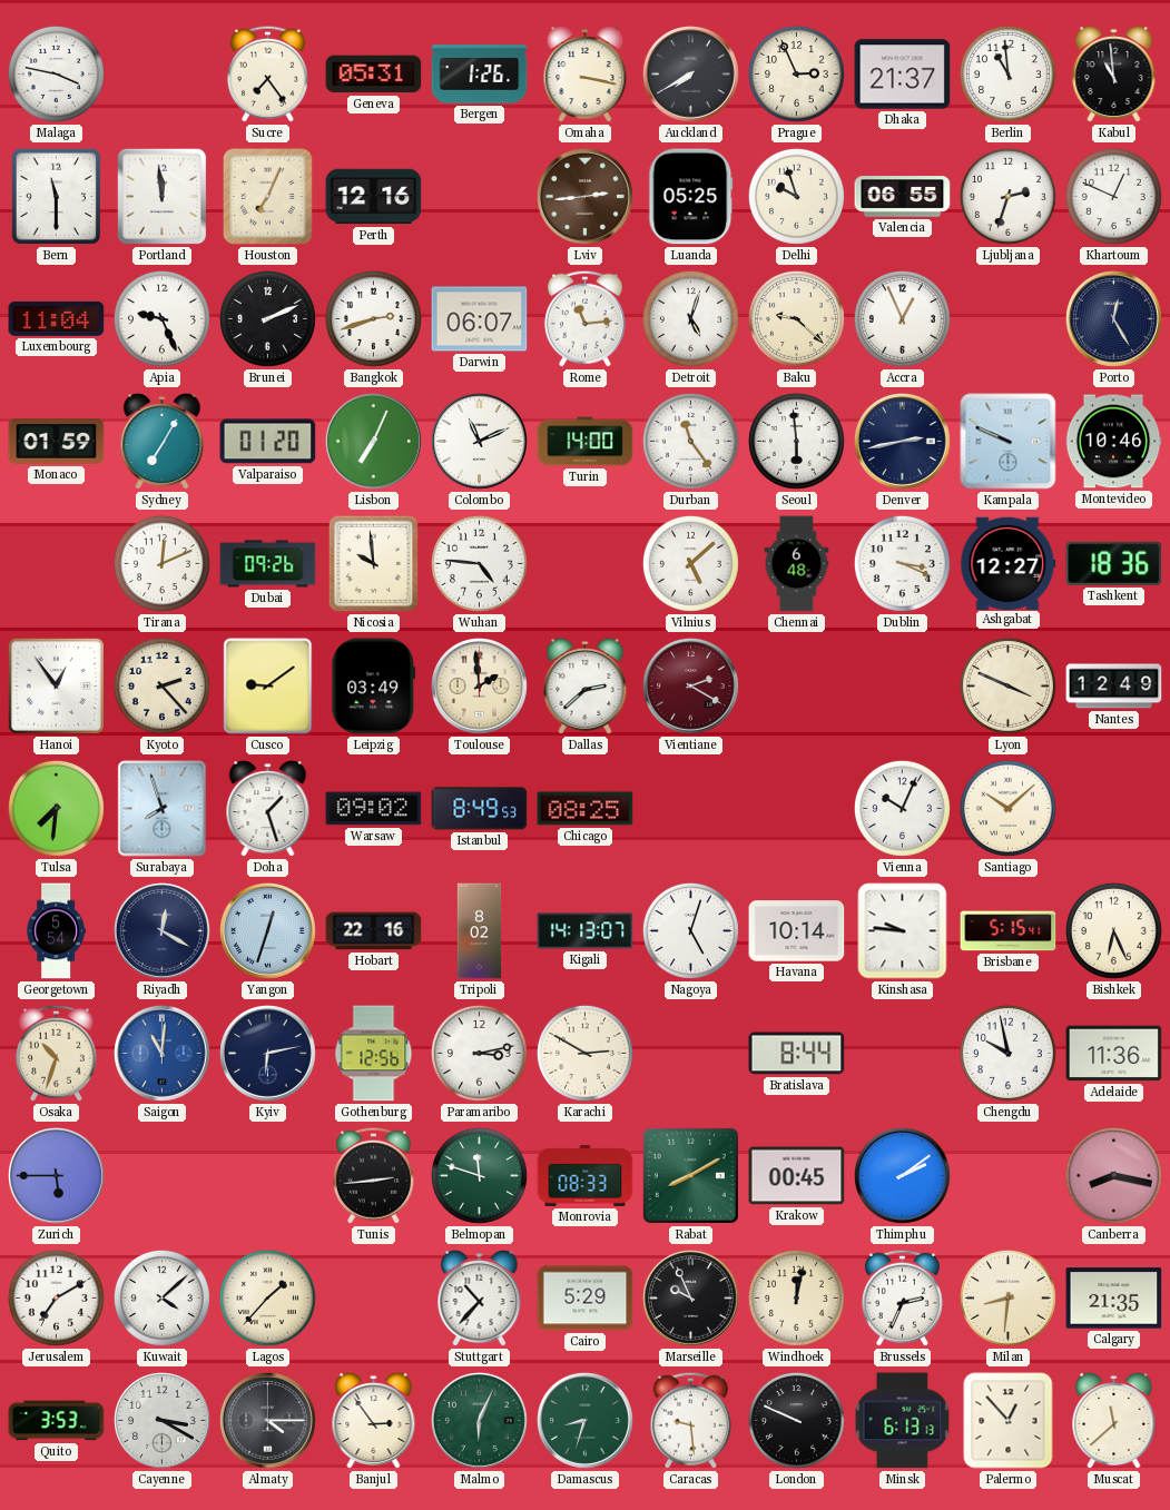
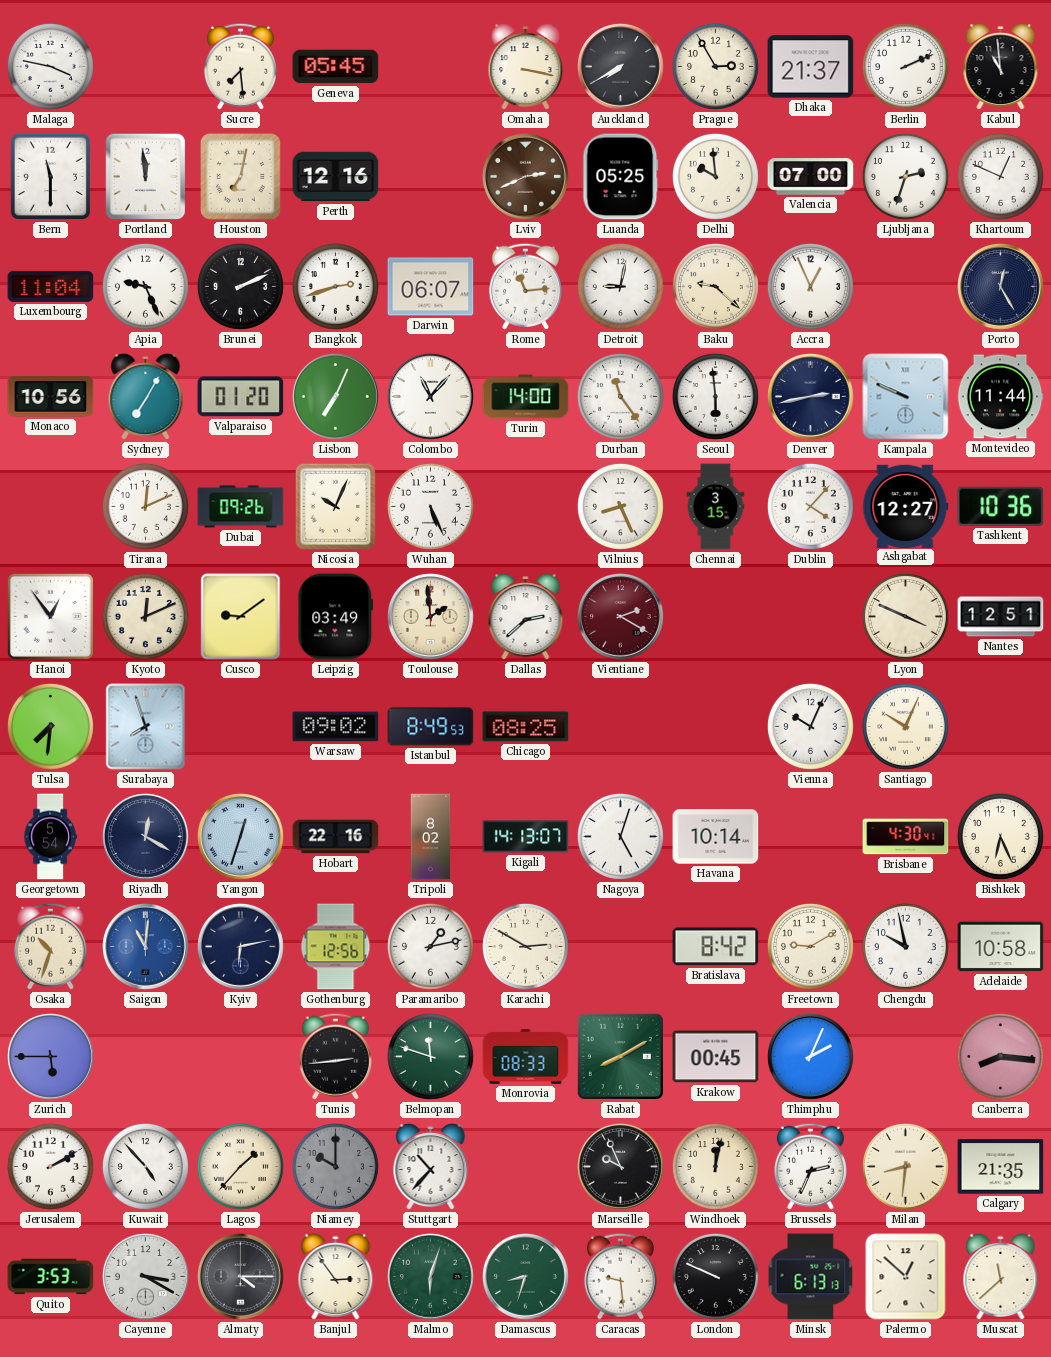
Sucre: 7:24 -> 7:29 (240, 66)
Geneva: 05:31 -> 05:45 (336, 67)
Bergen: 1:26 -> none (480, 75)
Prague: 2:56 -> 2:55 (715, 66)
Berlin: 10:59 -> 2:11 (905, 66)
Houston: 7:04 -> 7:02 (240, 176)
Lviv: 2:44 -> 2:41 (526, 177)
Delhi: 9:57 -> 9:59 (715, 176)
Valencia: 06:55 -> 07:00 (811, 177)
Detroit: 5:03 -> 9:02 (620, 286)
Monaco: 01:59 -> 10:56 (51, 397)
Colombo: 11:11 -> 11:07 (431, 397)
Montevideo: 10:46 -> 11:44 (1000, 397)
Nicosia: 9:59 -> 10:04 (336, 507)
Wuhan: 4:46 -> 5:26 (430, 506)
Vilnius: 5:08 -> 8:26 (620, 506)
Chennai: 6:48 -> 3:15 (716, 507)
Dublin: 3:19 -> 4:07 (810, 506)
Tashkent: 18:36 -> 10:36 (1001, 506)
Kyoto: 2:23 -> 12:11 (145, 616)
Nantes: 12:49 -> 12:51 (1001, 617)
Doha: 1:27 -> none (268, 809)
Santiago: 10:08 -> 10:04 (905, 726)
Kinshasa: 9:46 -> none (903, 931)
Brisbane: 5:15 -> 4:30 (906, 837)
Paramaribo: 3:13 -> 1:13 (430, 946)
Bratislava: 8:44 -> 8:42 (716, 947)
Freetown: none -> 9:10 (810, 946)
Adelaide: 11:36 -> 10:58 (1001, 947)
Thimphu: 2:09 -> 2:04 (811, 1057)
Canberra: 8:17 -> 8:16 (1000, 1056)
Jerusalem: 7:10 -> 2:10 (50, 1166)
Kuwait: 4:08 -> 4:53 (145, 1166)
Niamey: none -> 10:00 (335, 1166)
Cairo: 5:29 -> none (586, 1299)
Malmo: 6:04 -> 6:03 (431, 1277)
Palermo: 12:53 -> 12:52 (906, 1277)
